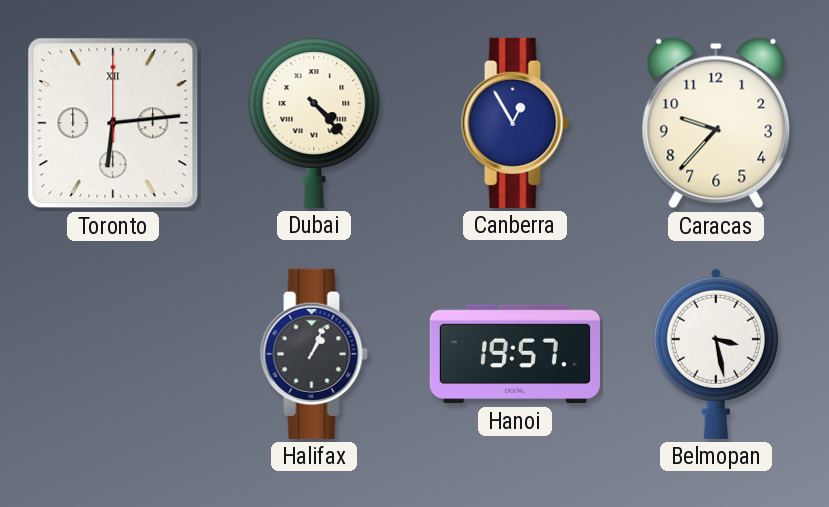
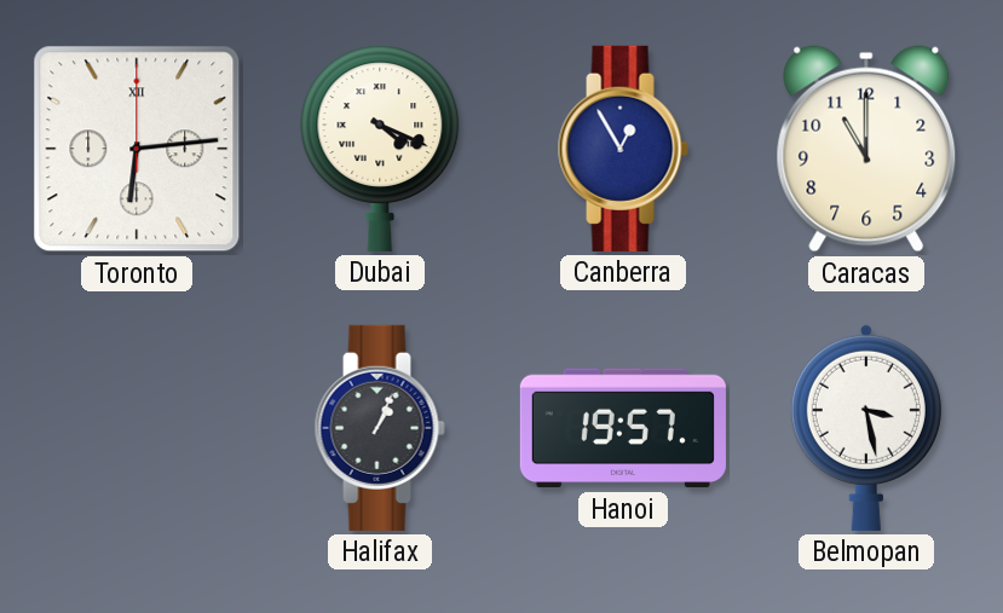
Dubai: 4:23 -> 4:19 (380, 149)
Caracas: 9:37 -> 11:00 (866, 149)
